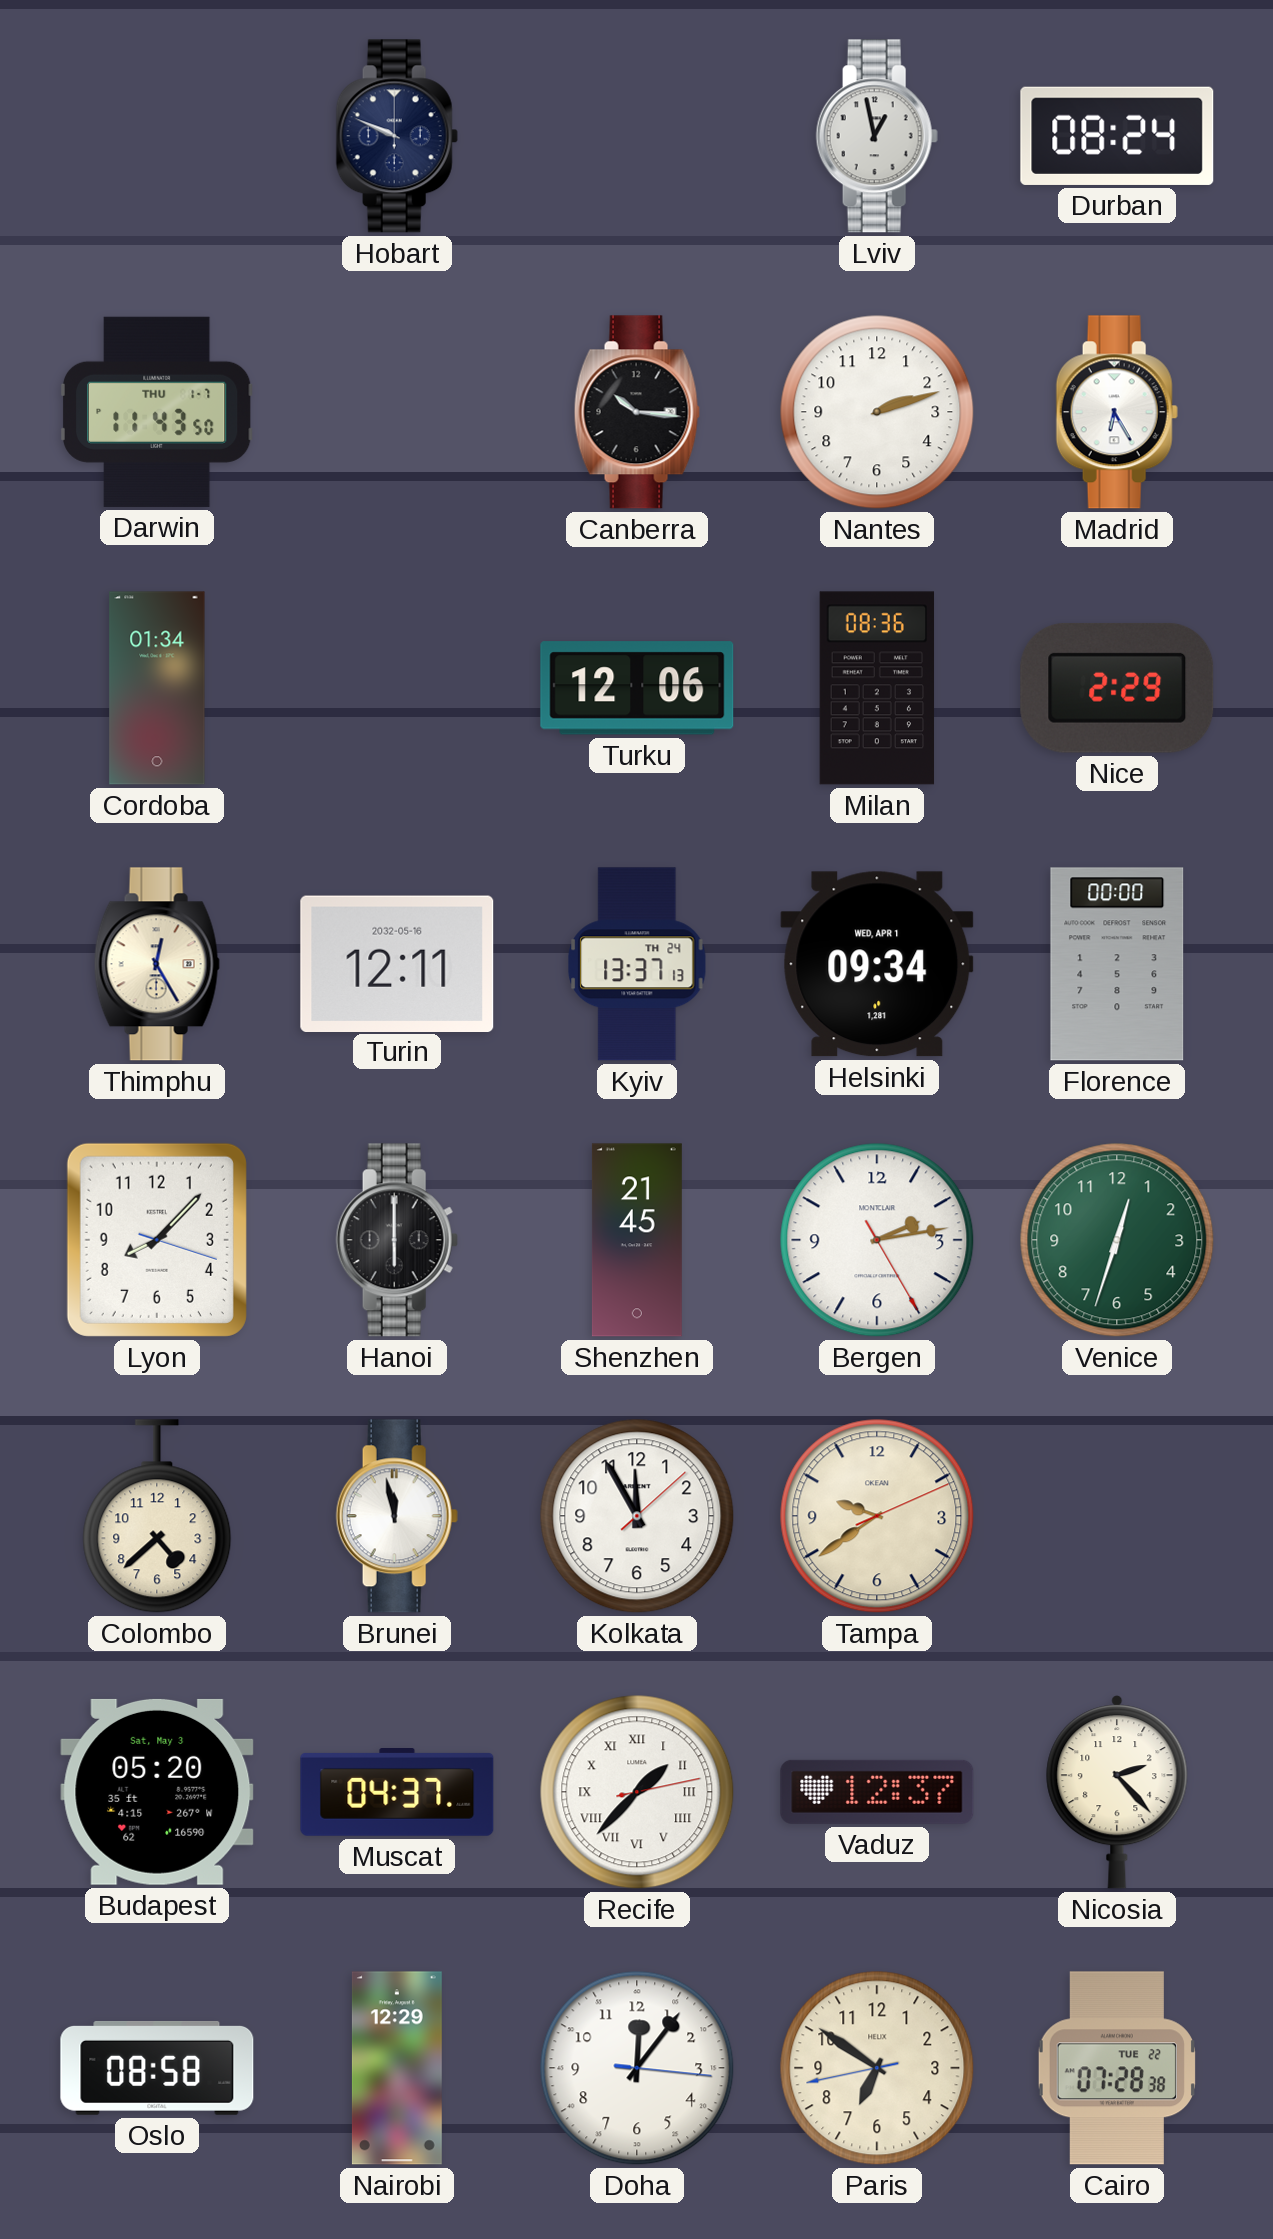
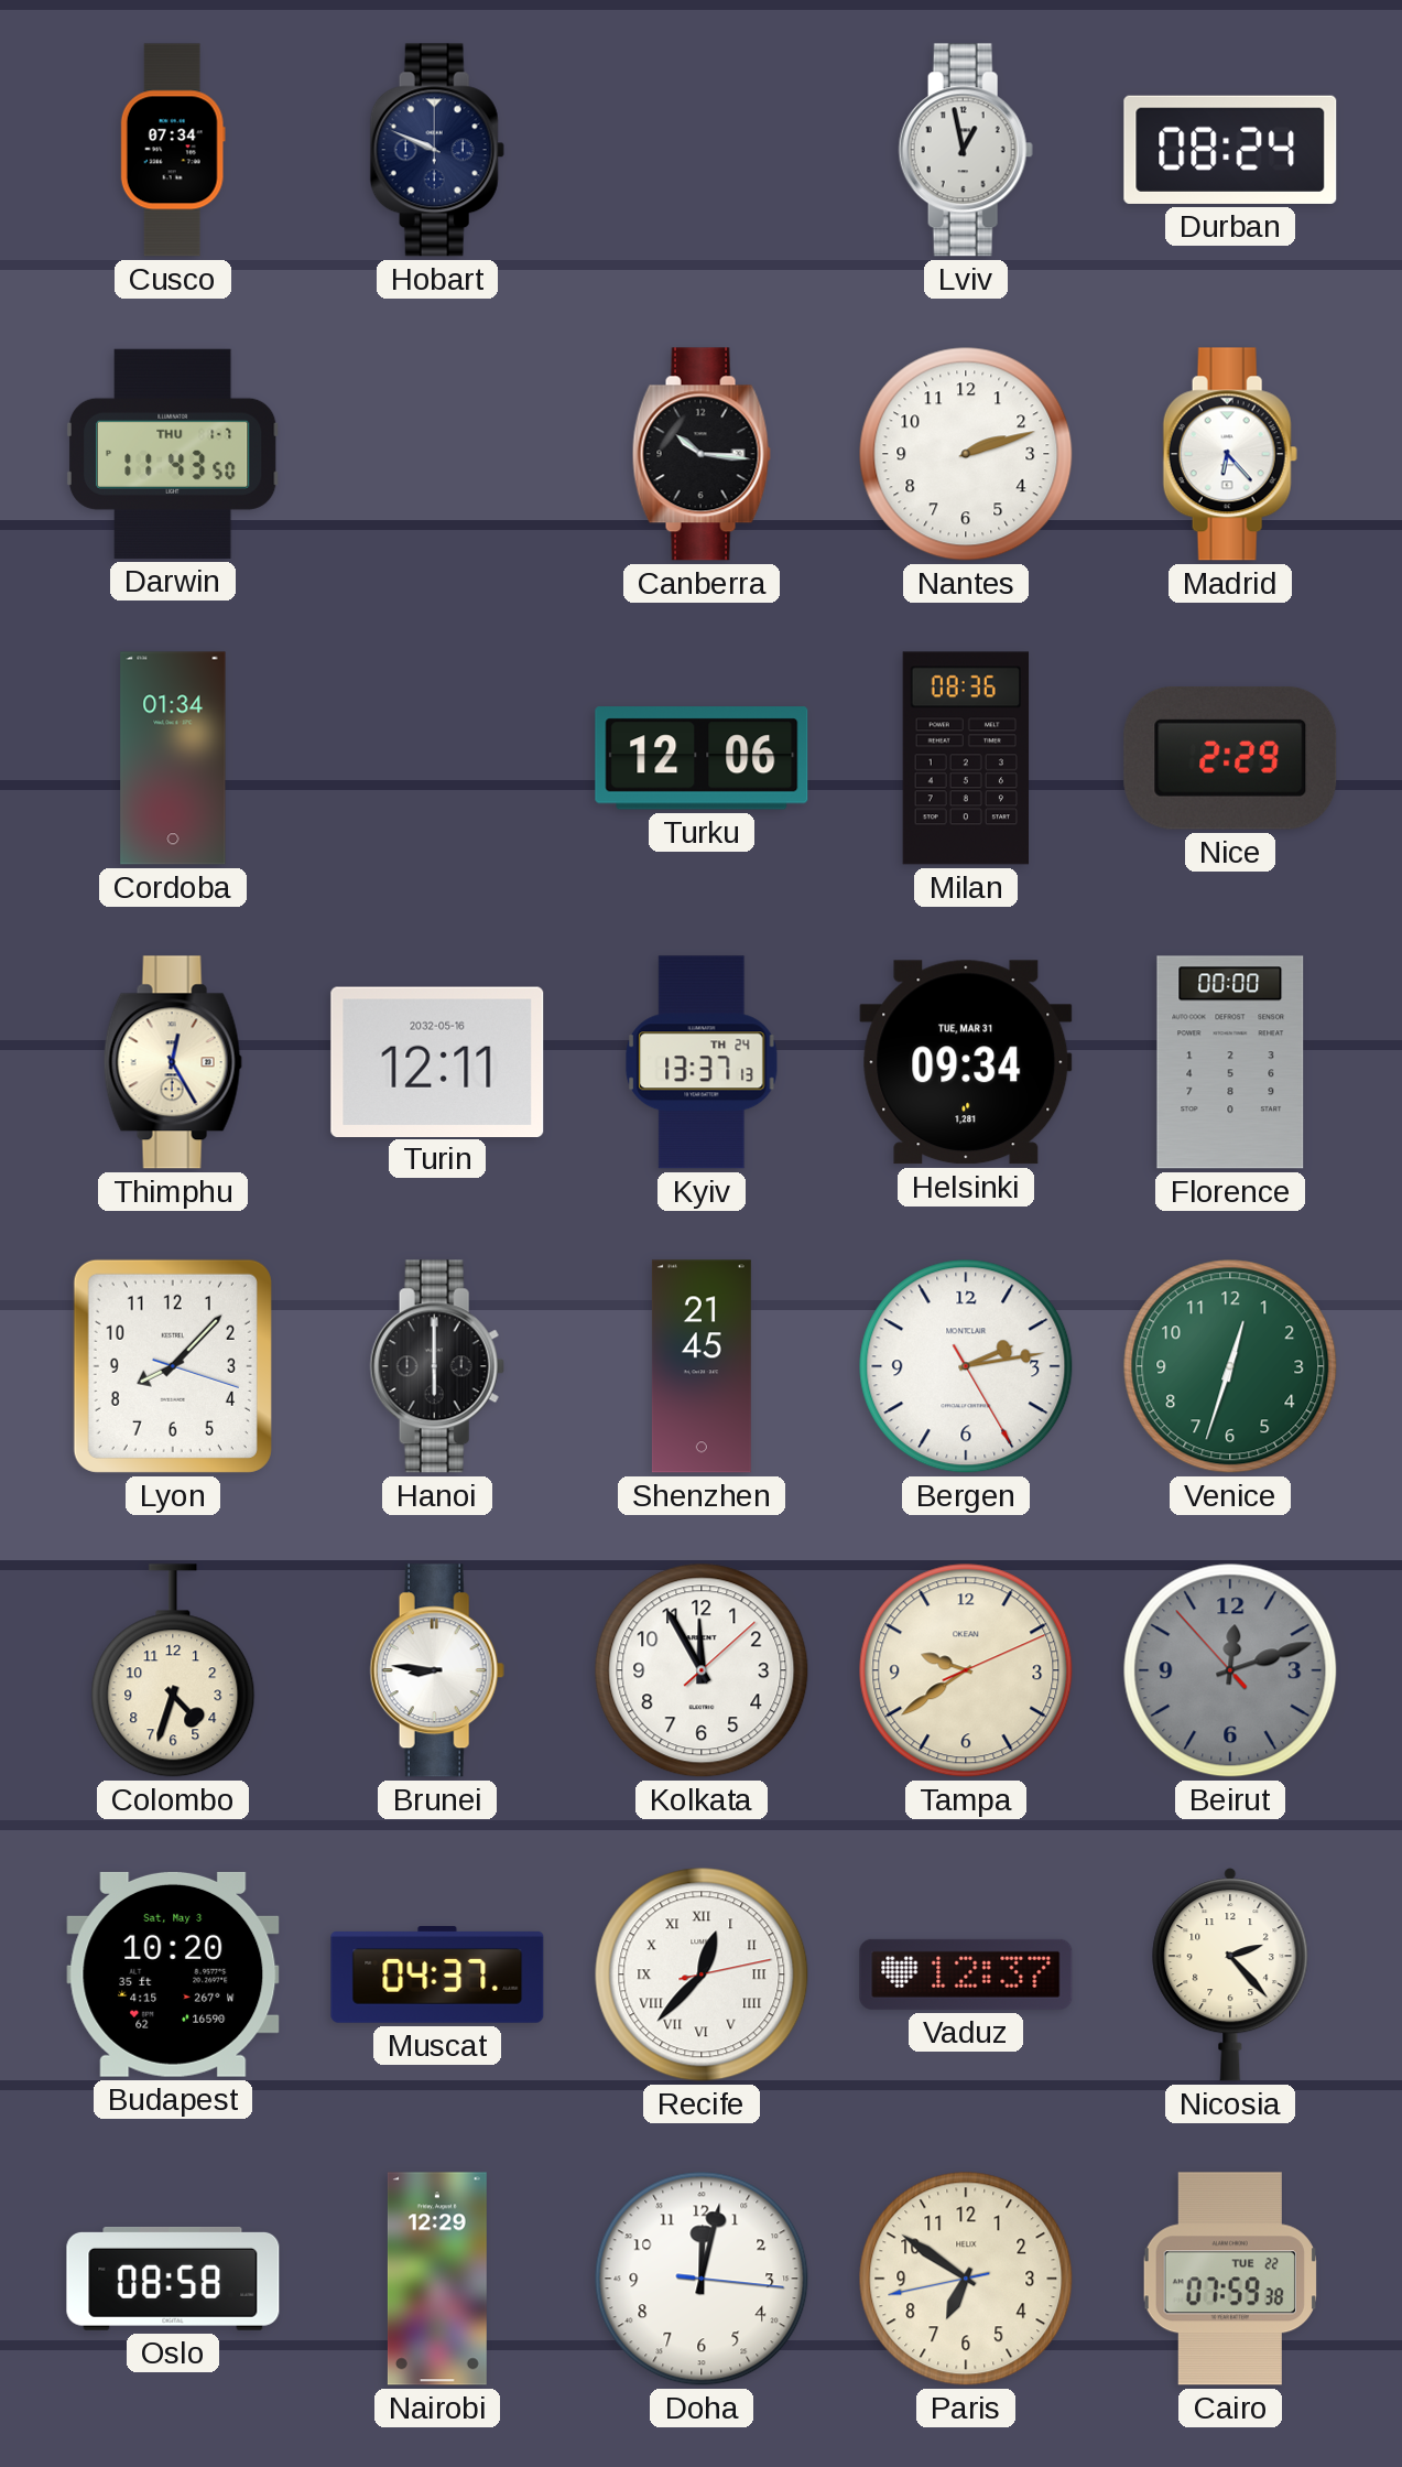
Cusco: none -> 07:34 (173, 150)
Madrid: 6:25 -> 6:23 (1230, 454)
Helsinki date: WED, APR 1 -> TUE, MAR 31 (966, 1062)
Colombo: 4:38 -> 4:33 (173, 1670)
Brunei: 11:58 -> 8:46 (437, 1670)
Beirut: none -> 12:11 (1230, 1670)
Budapest: 05:20 -> 10:20 (173, 1974)
Recife: 1:37 -> 12:37 (702, 1974)
Doha: 12:06 -> 12:02 (702, 2279)
Cairo: 07:28 -> 07:59 (1230, 2279)
